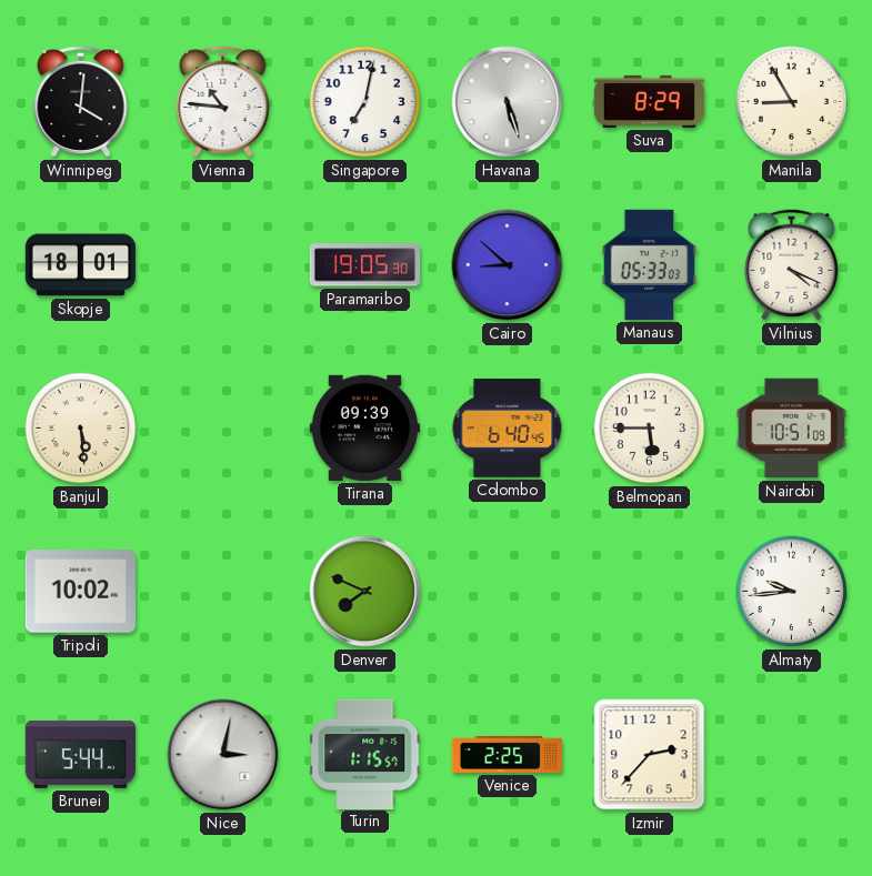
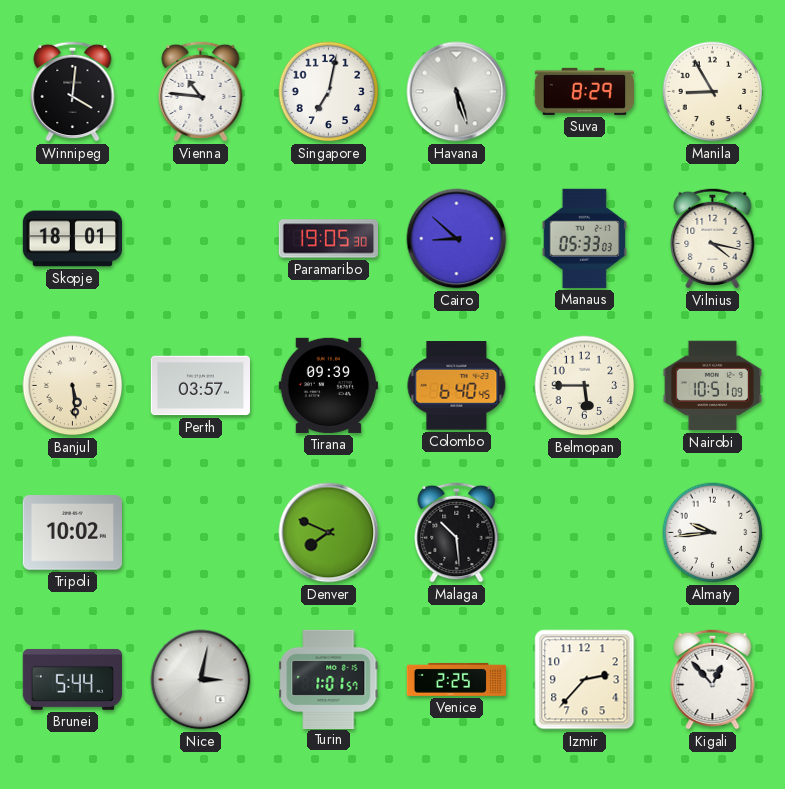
Vilnius: 4:19 -> 4:17 (713, 238)
Perth: none -> 03:57 (200, 386)
Malaga: none -> 10:29 (457, 532)
Turin: 1:15 -> 1:01 (329, 679)
Kigali: none -> 12:53 (713, 679)
